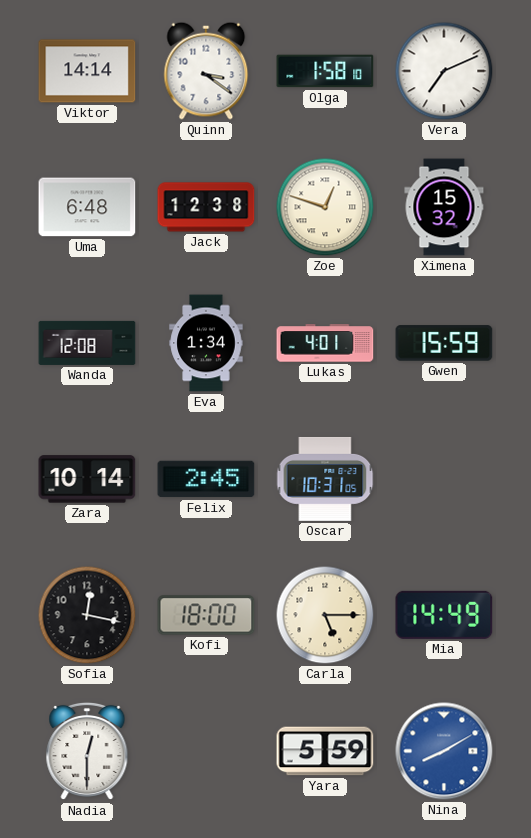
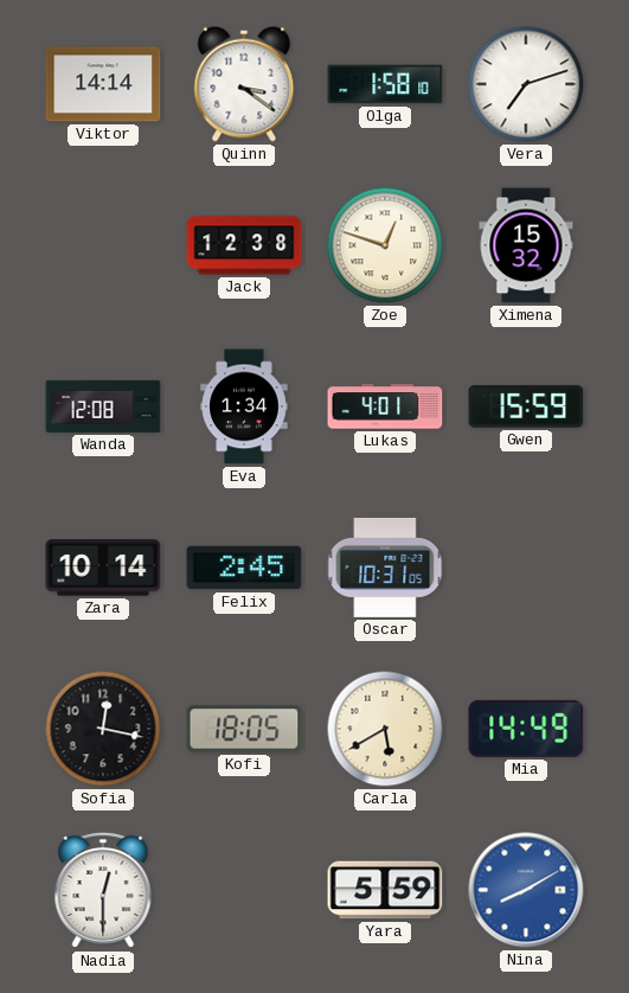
Vera: 7:11 -> 7:12 (526, 84)
Uma: 6:48 -> none (87, 207)
Kofi: 18:00 -> 18:05 (244, 729)
Carla: 5:15 -> 5:40 (385, 729)
